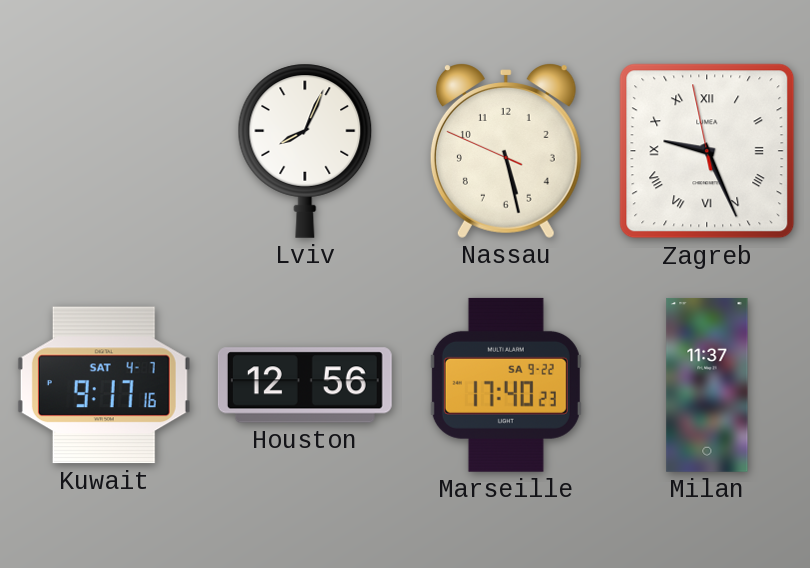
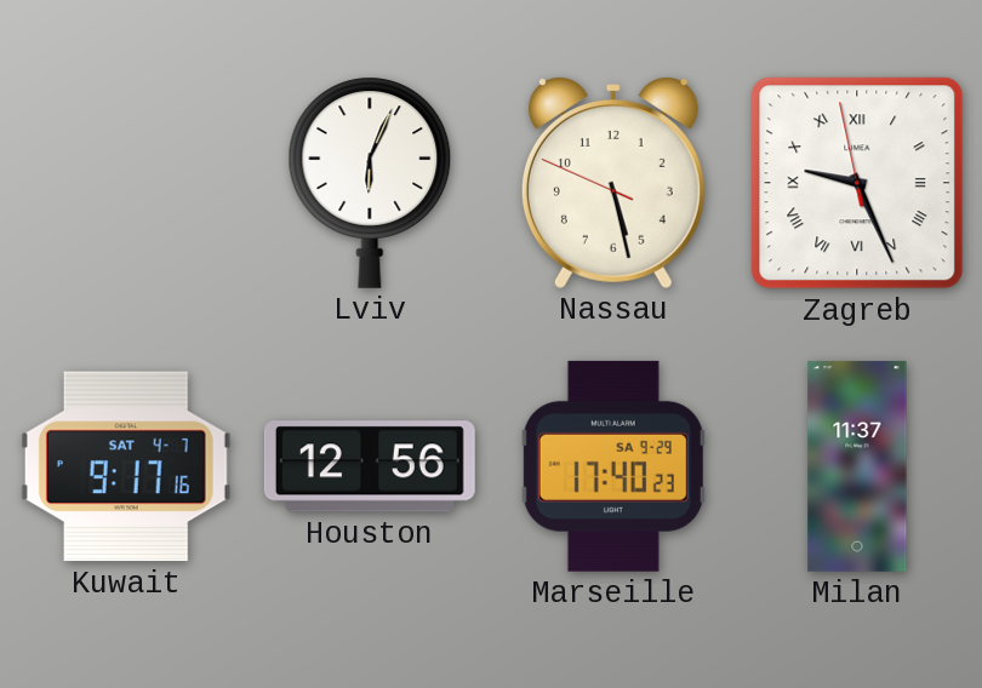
Lviv: 8:04 -> 6:04 (370, 183)
Marseille date: SA 9-22 -> SA 9-29 (613, 466)
